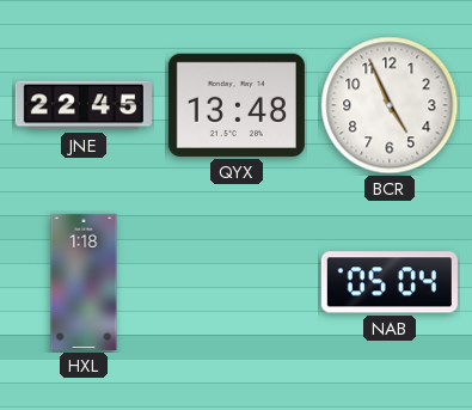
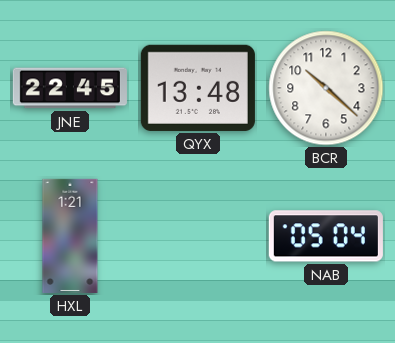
BCR: 4:56 -> 10:22 (326, 88)
HXL: 1:18 -> 1:21 (70, 236)
